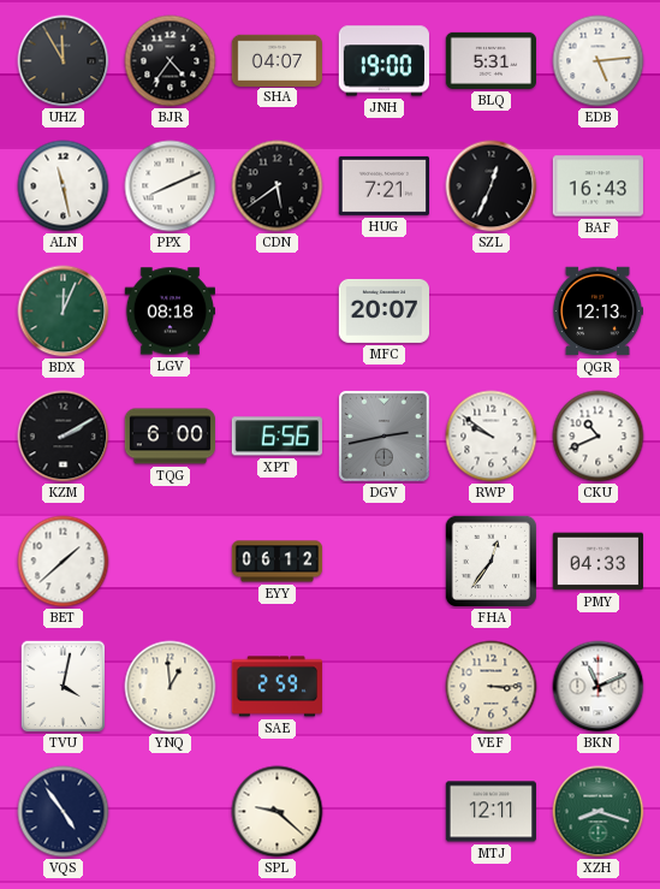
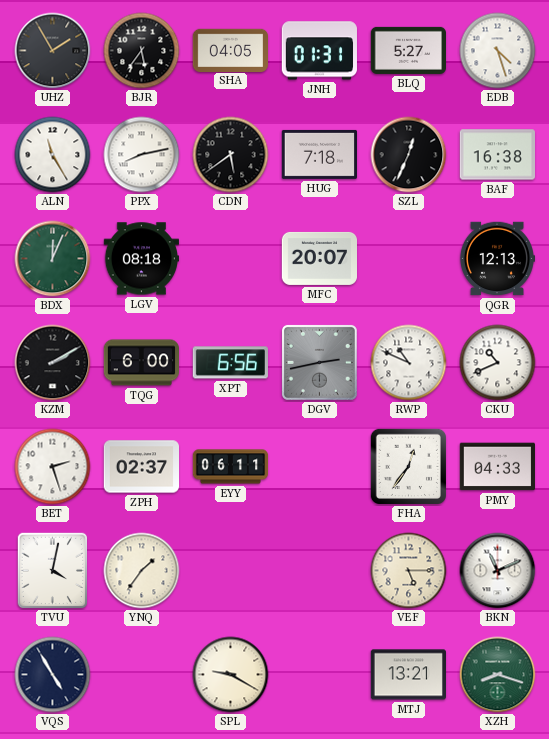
UHZ: 11:55 -> 1:55 (53, 51)
BJR: 4:36 -> 5:36 (142, 51)
SHA: 04:07 -> 04:05 (231, 50)
JNH: 19:00 -> 01:31 (319, 51)
BLQ: 5:31 -> 5:27 (408, 50)
EDB: 5:14 -> 4:27 (498, 51)
ALN: 11:28 -> 11:25 (53, 155)
PPX: 8:11 -> 8:13 (142, 155)
HUG: 7:21 -> 7:18 (319, 154)
BAF: 16:43 -> 16:38 (497, 155)
RWP: 9:51 -> 10:49 (409, 363)
BET: 1:38 -> 2:27 (53, 467)
ZPH: none -> 02:37 (142, 467)
EYY: 06:12 -> 06:11 (231, 467)
YNQ: 12:59 -> 1:36 (142, 571)
SAE: 2:59 -> none (277, 687)
VEF: 3:15 -> 5:15 (409, 571)
VQS: 4:54 -> 4:55 (53, 675)
SPL: 9:22 -> 9:20 (231, 675)
MTJ: 12:11 -> 13:21 (408, 675)
